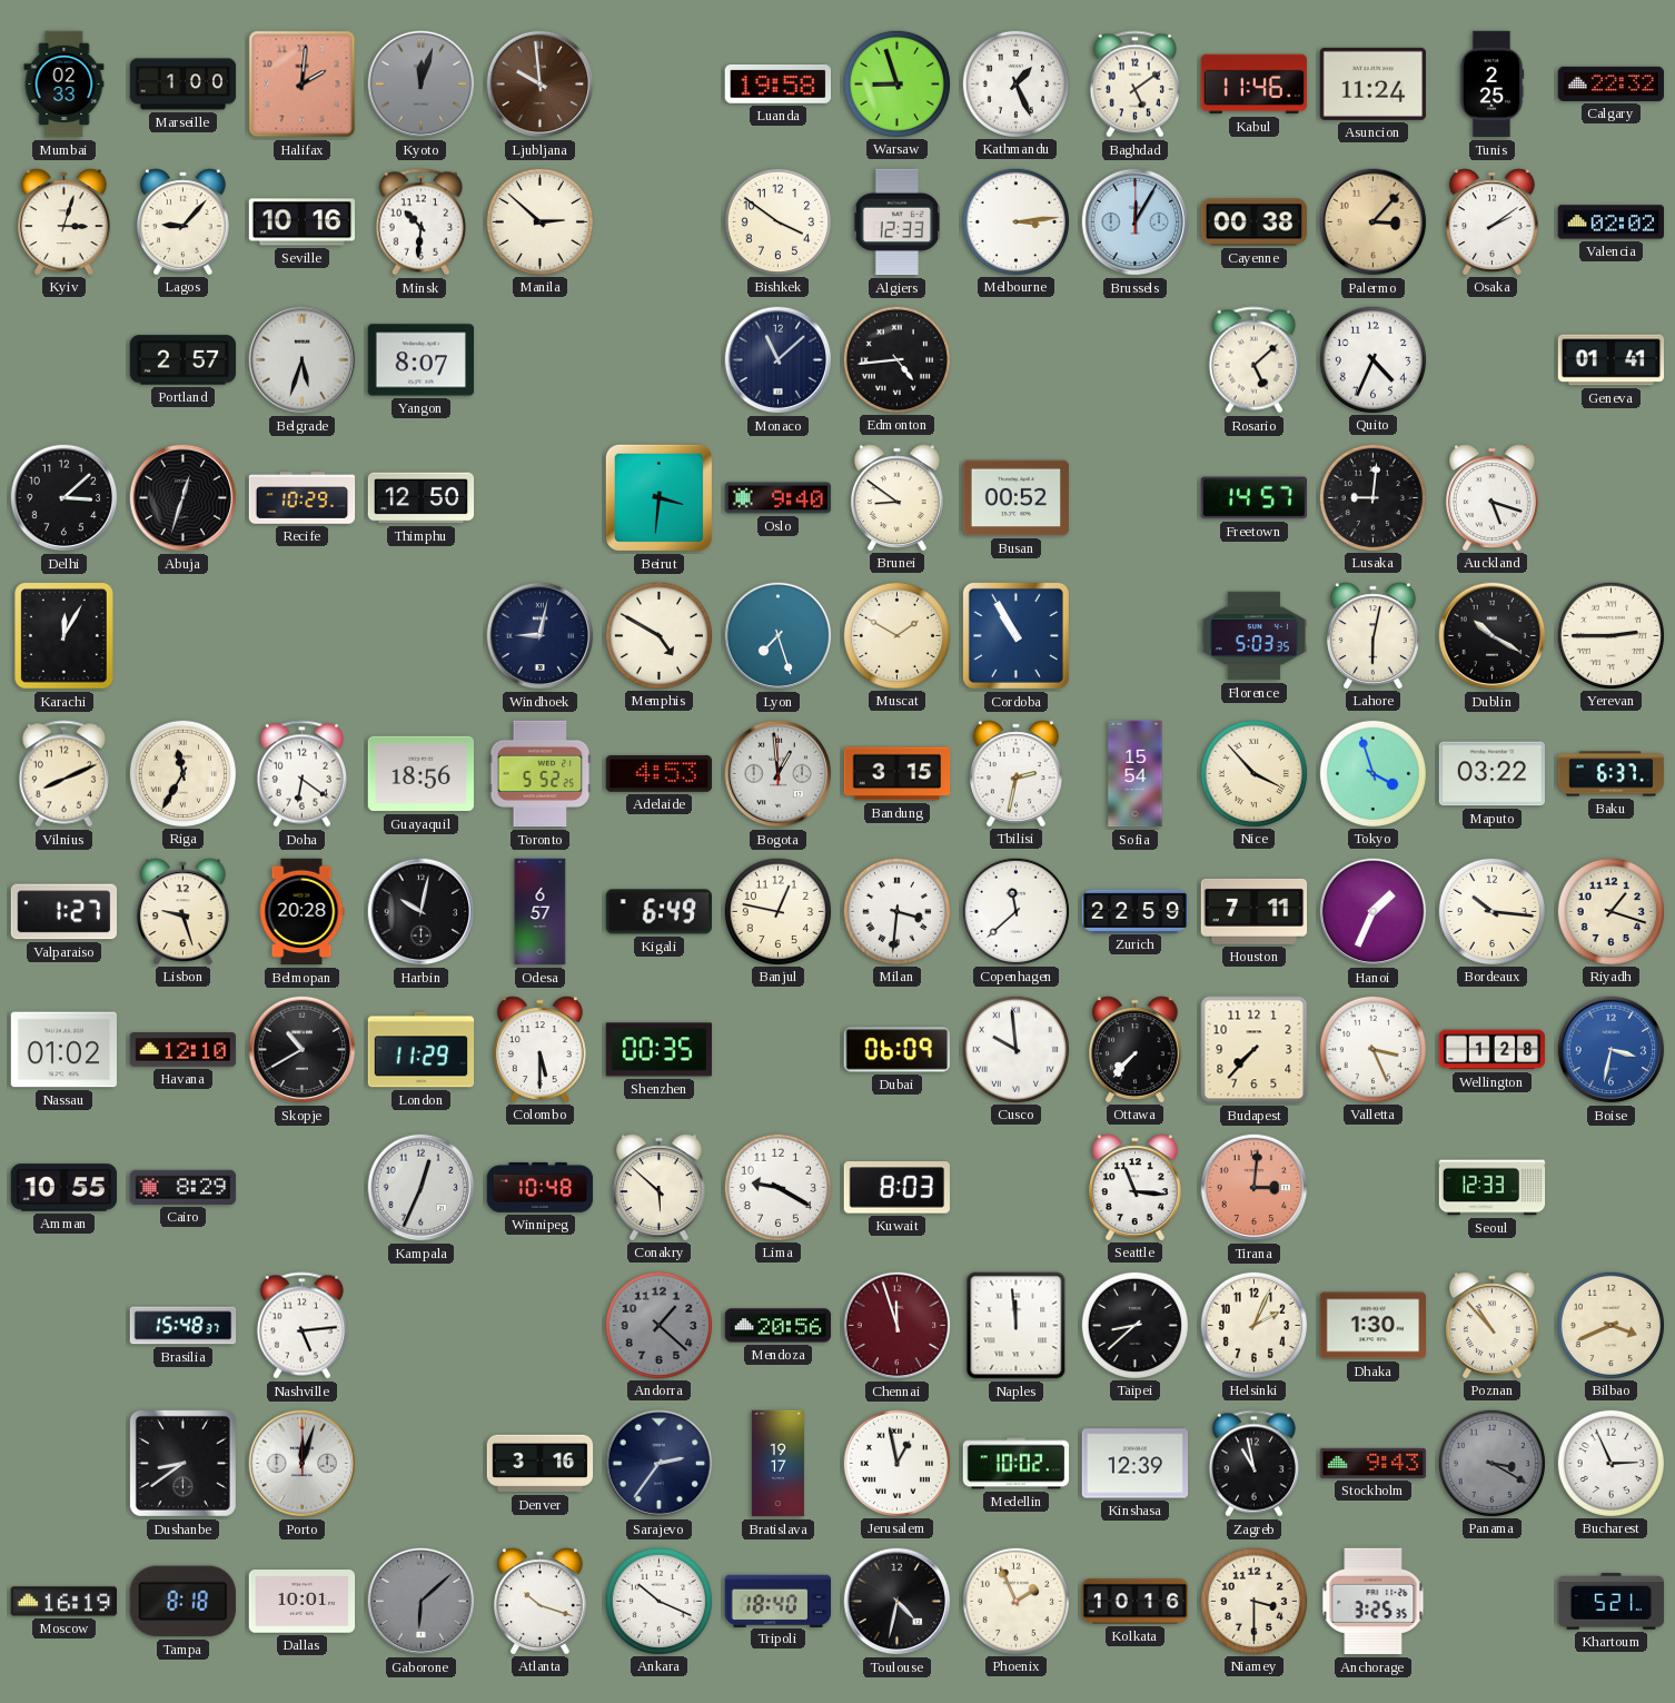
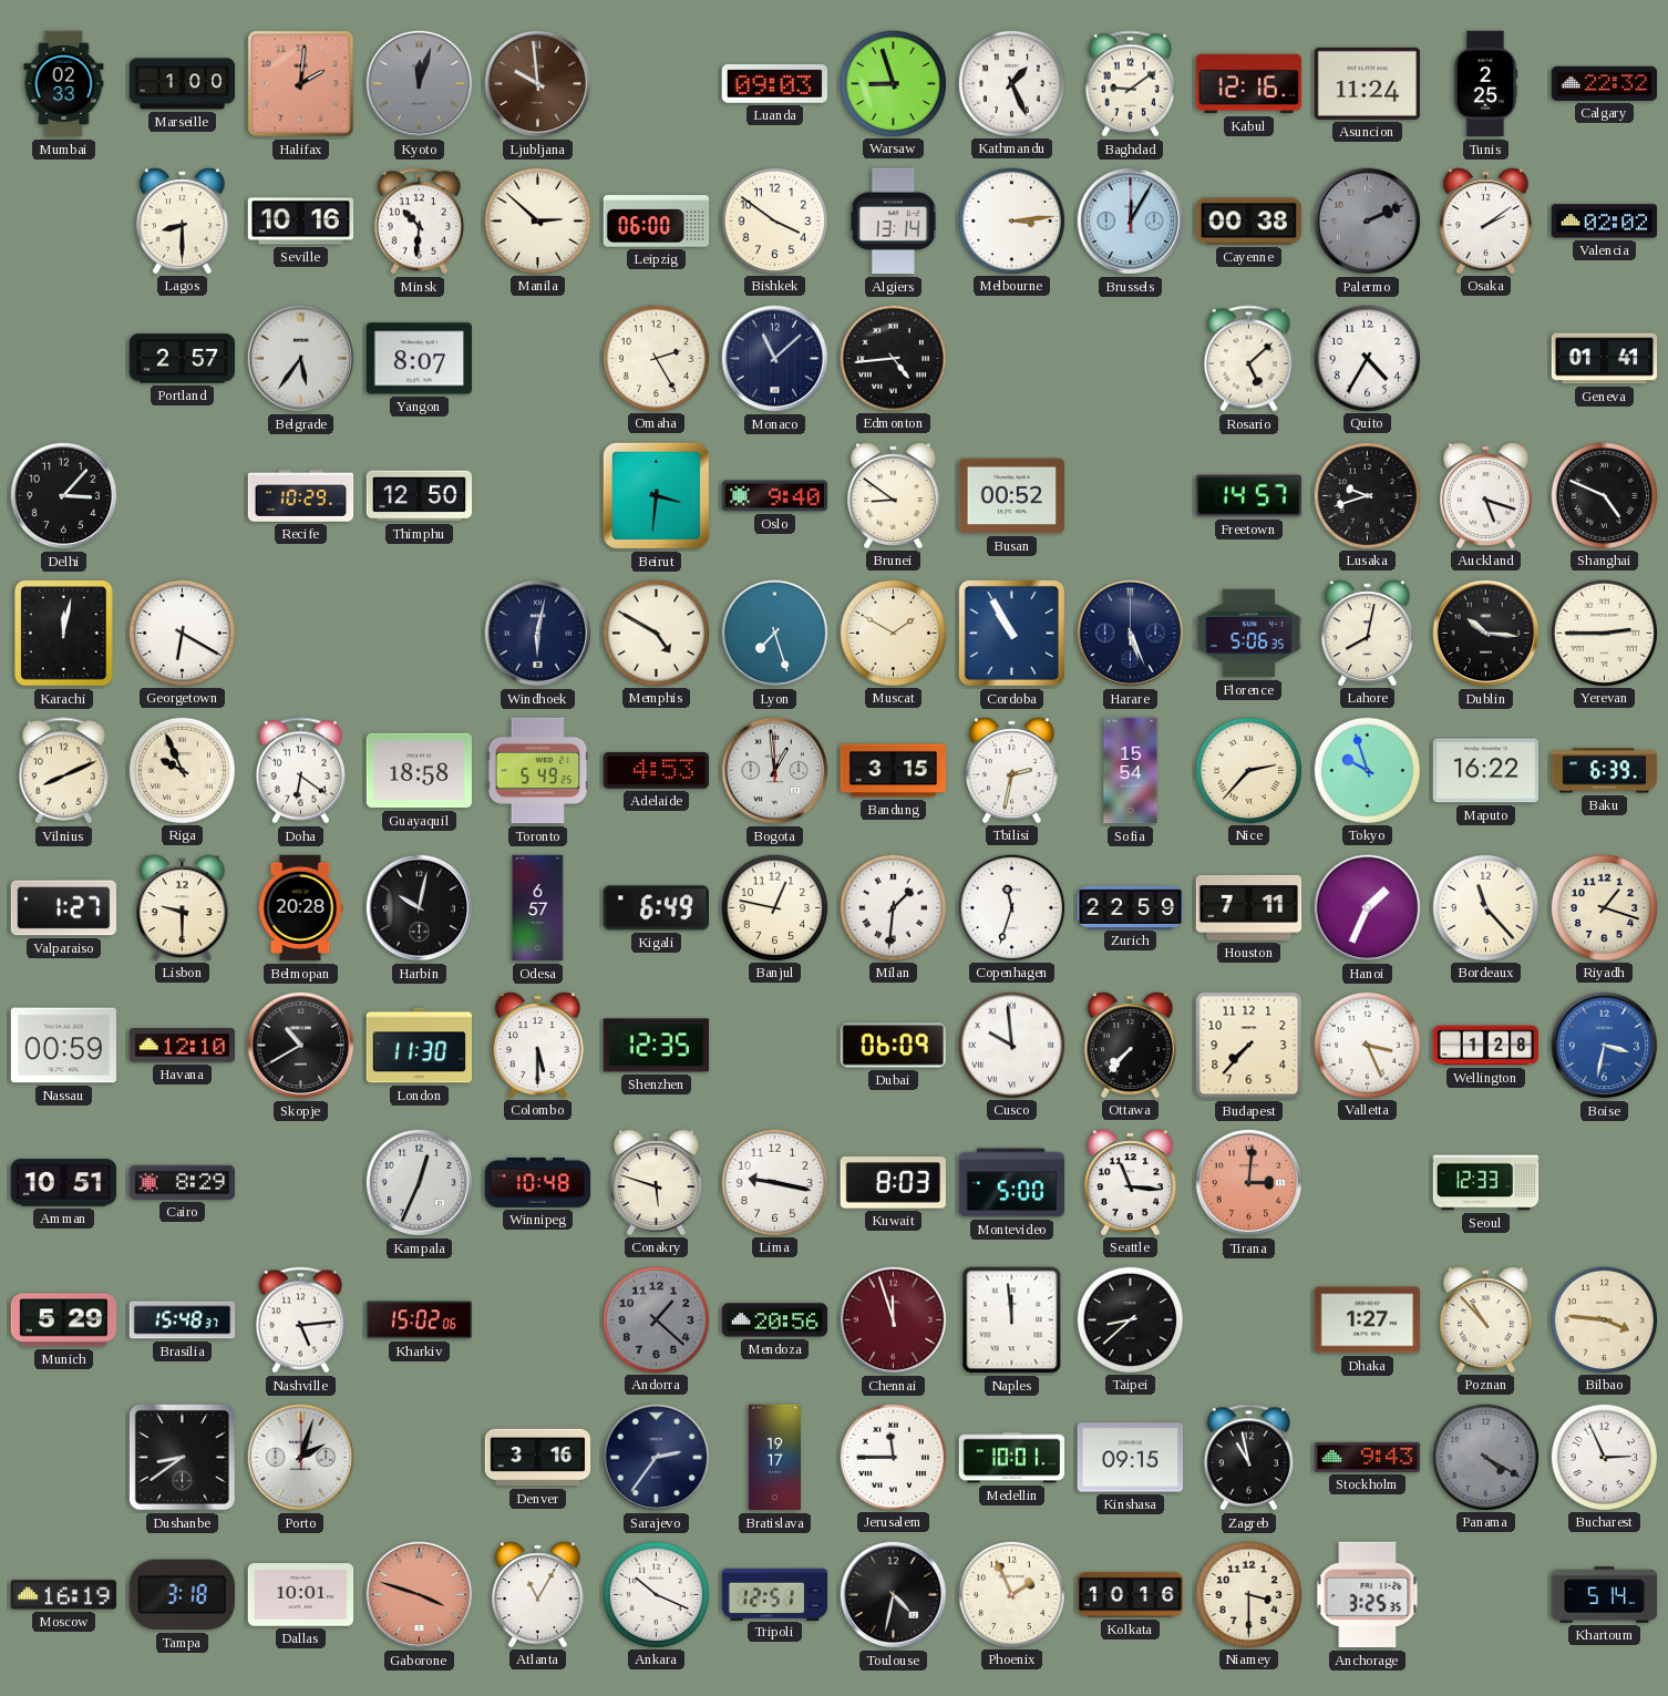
Luanda: 19:58 -> 09:03 (774, 83)
Baghdad: 5:09 -> 9:09 (1130, 84)
Kabul: 11:46 -> 12:16 (1249, 84)
Kyiv: 3:03 -> none (63, 221)
Lagos: 9:07 -> 8:30 (182, 220)
Leipzig: none -> 06:00 (657, 222)
Algiers: 12:33 -> 13:14 (893, 222)
Palermo: 3:07 -> 2:11 (1368, 222)
Palermo dial: champagne -> grey (1368, 222)
Belgrade: 5:33 -> 5:36 (301, 359)
Omaha: none -> 2:25 (656, 358)
Quito: 4:34 -> 4:35 (1367, 358)
Delhi: 3:08 -> 3:07 (64, 496)
Abuja: 12:33 -> none (184, 498)
Lusaka: 9:01 -> 9:42 (1367, 495)
Shanghai: none -> 4:49 (1604, 495)
Karachi: 12:05 -> 12:02 (64, 634)
Georgetown: none -> 6:20 (182, 633)
Windhoek: 9:02 -> 6:02 (538, 634)
Harare: none -> 5:26 (1131, 634)
Florence: 5:03 -> 5:06 (1249, 634)
Lahore: 6:02 -> 8:02 (1367, 633)
Dublin: 10:20 -> 10:16 (1486, 634)
Riga: 11:35 -> 9:56 (182, 770)
Guayaquil: 18:56 -> 18:58 (420, 771)
Toronto: 5:52 -> 5:49 (538, 771)
Nice: 3:53 -> 2:37 (1248, 770)
Tokyo: 3:57 -> 9:57 (1367, 770)
Maputo: 03:22 -> 16:22 (1485, 771)
Baku: 6:37 -> 6:39 (1605, 771)
Lisbon: 9:27 -> 9:30 (182, 907)
Milan: 3:31 -> 1:31 (893, 907)
Copenhagen: 11:38 -> 11:33 (1011, 907)
Bordeaux: 10:16 -> 11:23 (1485, 907)
Nassau: 01:02 -> 00:59 (64, 1046)
London: 11:29 -> 11:30 (420, 1046)
Shenzhen: 00:35 -> 12:35 (657, 1046)
Amman: 10:55 -> 10:51 (64, 1183)
Conakry: 5:52 -> 5:48 (656, 1182)
Lima: 9:20 -> 9:17 (774, 1182)
Montevideo: none -> 5:00 (1012, 1183)
Munich: none -> 5:29 (64, 1320)
Kharkiv: none -> 15:02 (420, 1320)
Helsinki: 2:04 -> none (1253, 1325)
Dhaka: 1:30 -> 1:27 (1368, 1320)
Bilbao: 3:41 -> 3:46 (1604, 1319)
Porto: 12:03 -> 2:03 (301, 1458)
Jerusalem: 12:58 -> 11:45 (893, 1457)
Medellin: 10:02 -> 10:01 (1012, 1458)
Kinshasa: 12:39 -> 09:15 (1131, 1458)
Panama: 3:20 -> 4:20 (1485, 1457)
Tampa: 8:18 -> 3:18 (182, 1595)
Gaborone: 6:08 -> 3:48 (420, 1595)
Gaborone dial: grey -> salmon (420, 1595)
Atlanta: 10:18 -> 11:05 (537, 1594)
Tripoli: 18:40 -> 12:51 (775, 1594)
Khartoum: 5:21 -> 5:14 (1605, 1595)
